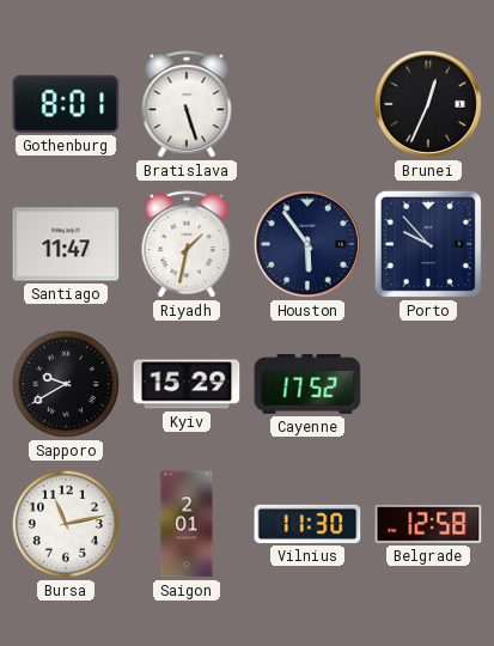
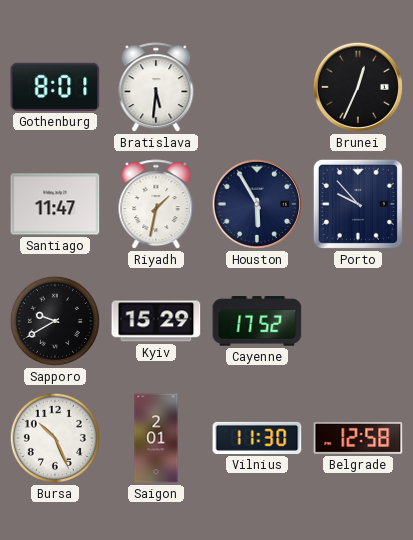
Bratislava: 5:27 -> 5:31 (156, 88)
Houston: 5:54 -> 5:55 (257, 204)
Bursa: 11:13 -> 10:26 (55, 438)
